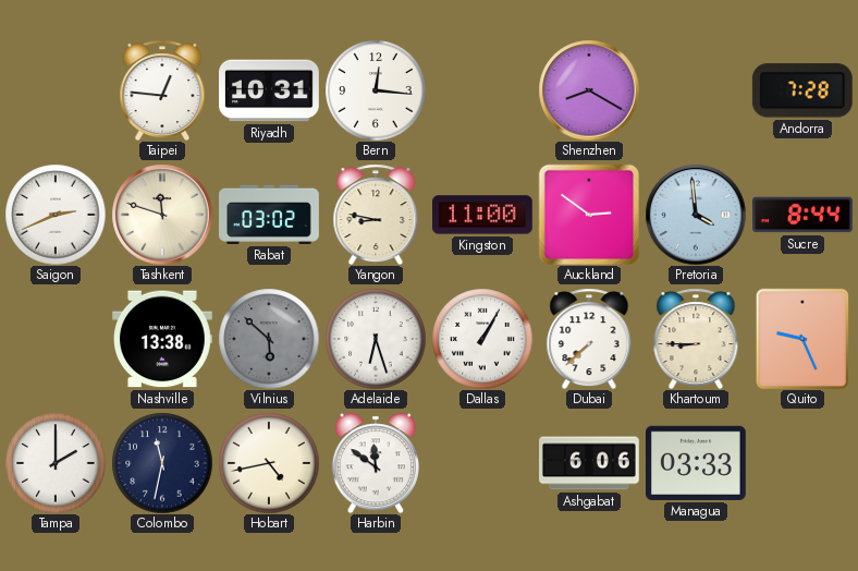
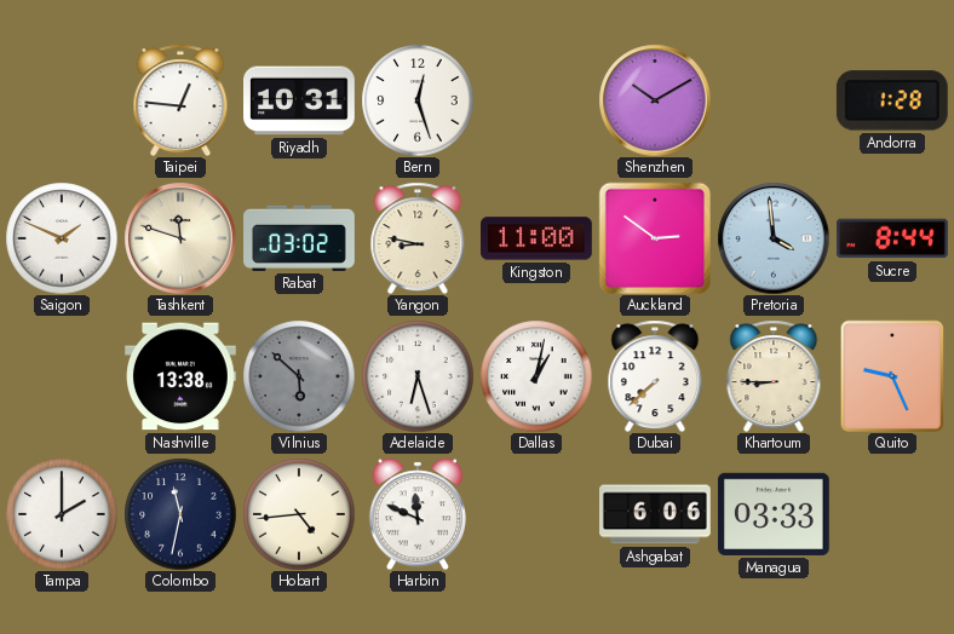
Bern: 12:16 -> 12:27 (418, 100)
Shenzhen: 8:20 -> 10:10 (655, 100)
Andorra: 7:28 -> 1:28 (892, 100)
Saigon: 2:41 -> 1:49 (62, 238)
Dallas: 1:05 -> 1:02 (536, 376)
Hobart: 4:43 -> 4:44 (299, 514)
Harbin: 11:51 -> 11:49 (418, 514)
